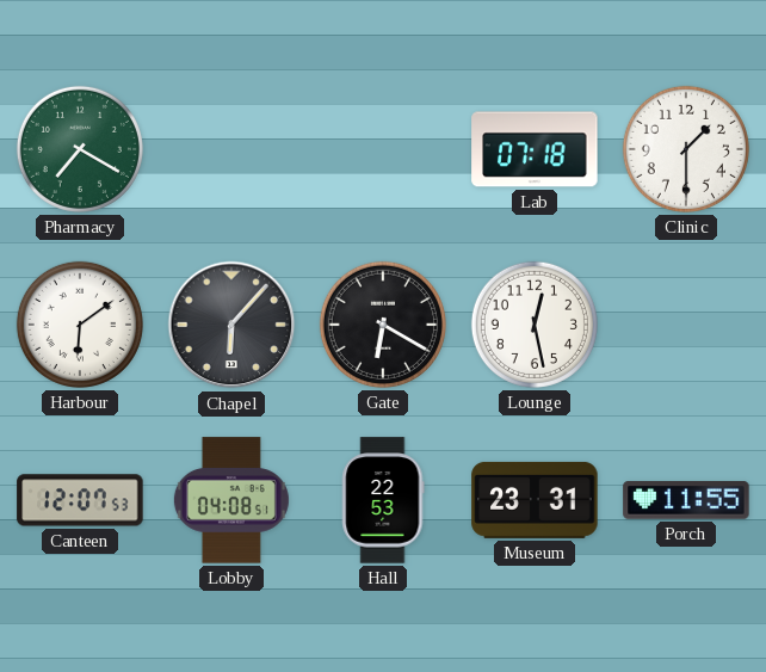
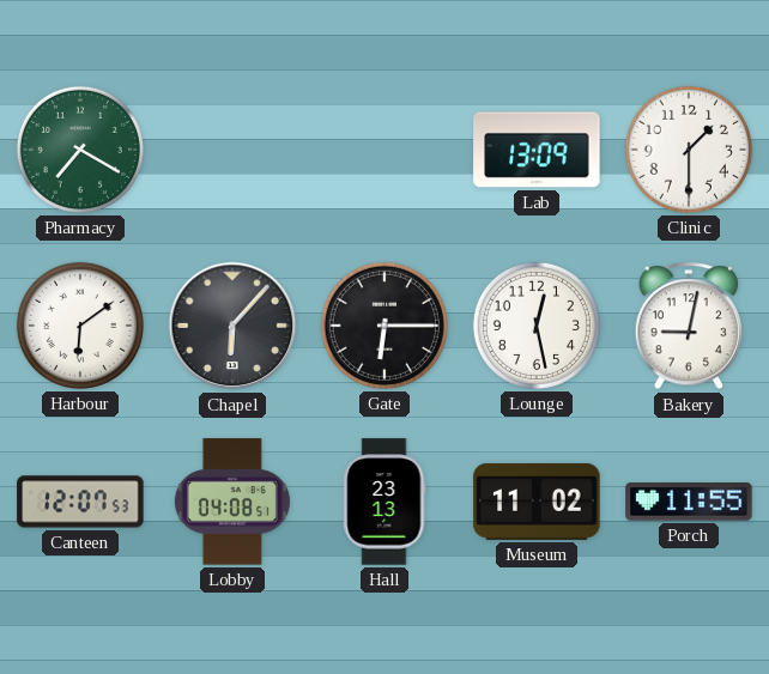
Lab: 07:18 -> 13:09 (537, 150)
Gate: 6:20 -> 6:15 (384, 326)
Bakery: none -> 9:02 (689, 327)
Hall: 22:53 -> 23:13 (384, 502)
Museum: 23:31 -> 11:02 (537, 502)
